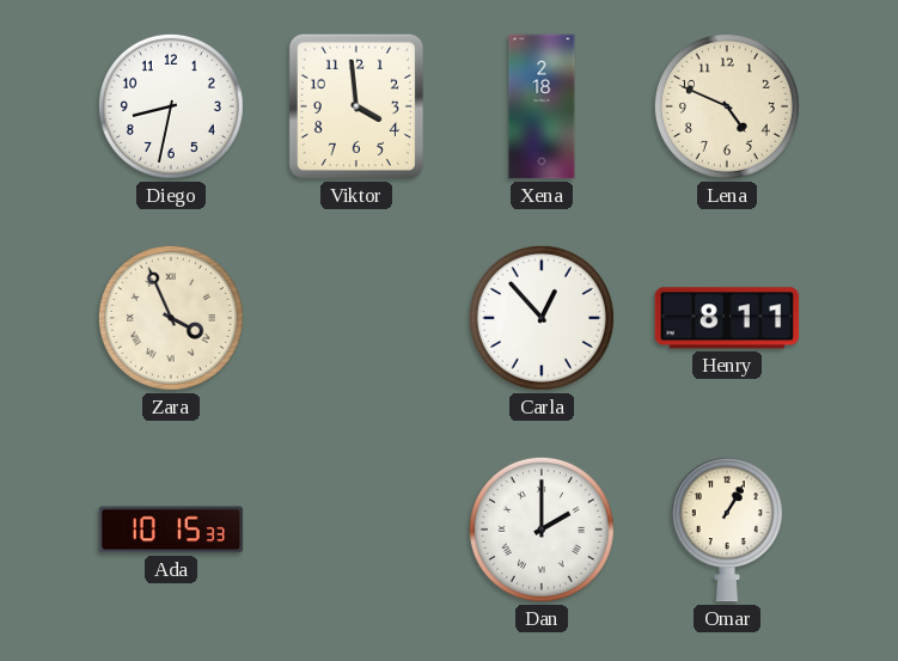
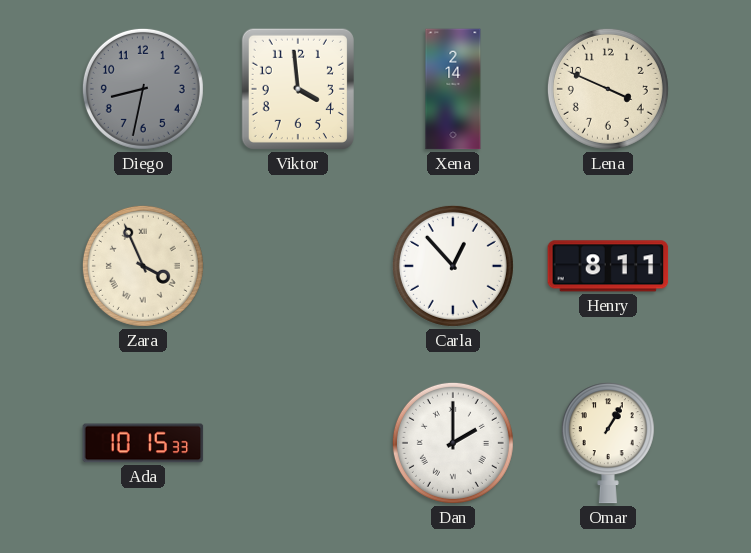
Diego dial: white -> grey (143, 89)
Xena: 2:18 -> 2:14 (453, 89)
Lena: 4:49 -> 3:49 (608, 89)
